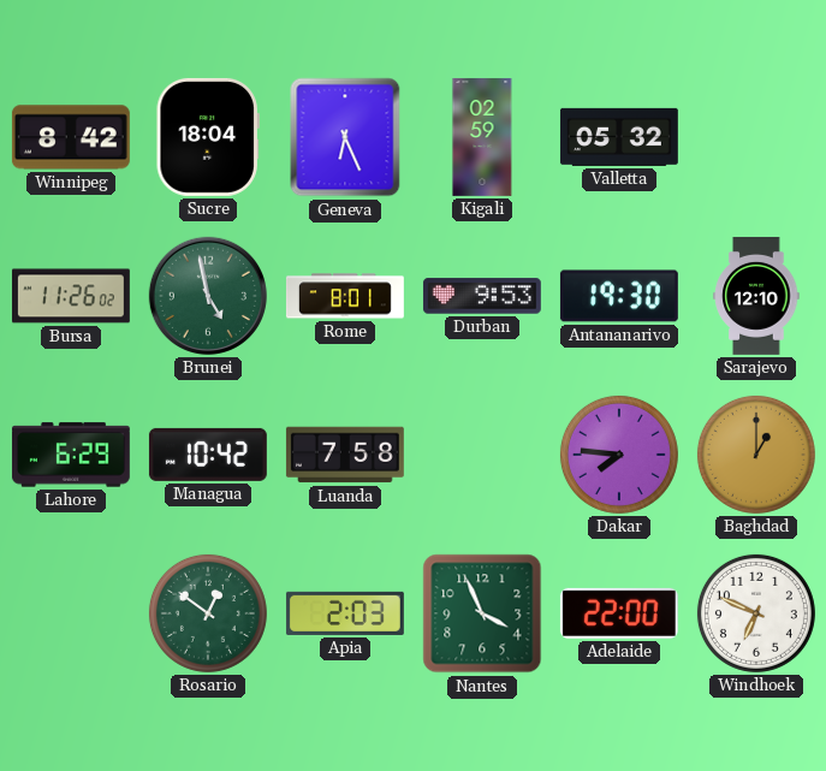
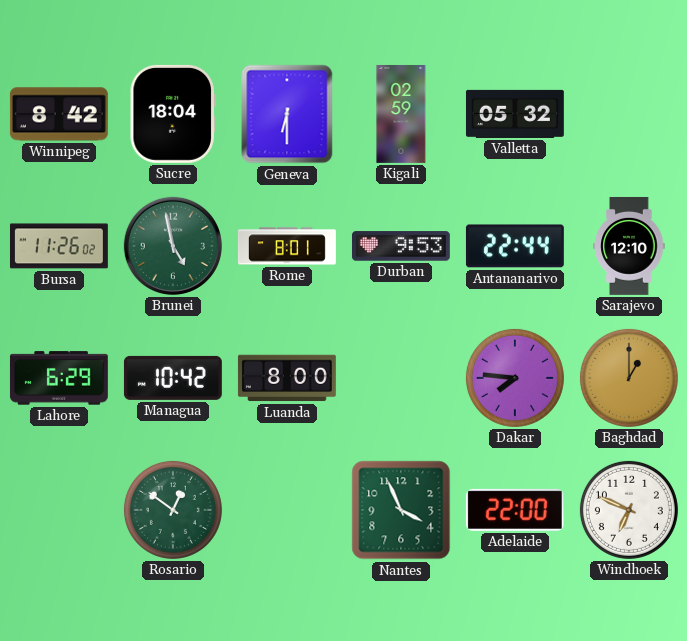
Geneva: 6:26 -> 6:30 (287, 114)
Antananarivo: 19:30 -> 22:44 (515, 246)
Luanda: 7:58 -> 8:00 (287, 378)
Apia: 2:03 -> none (345, 613)
